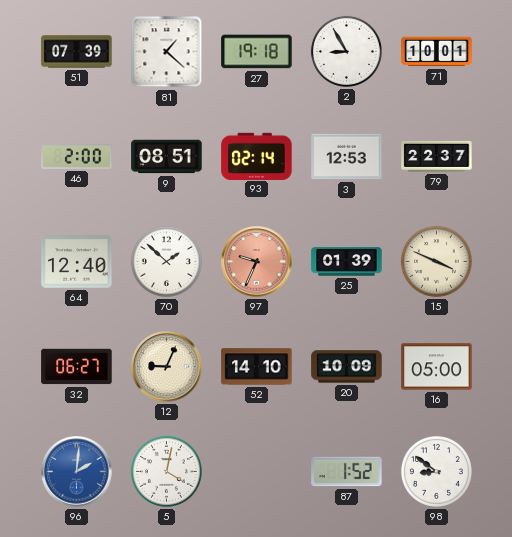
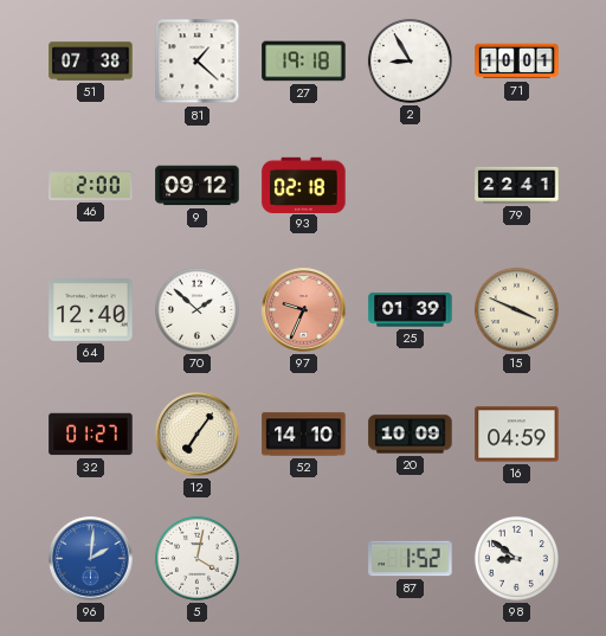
51: 07:39 -> 07:38 (91, 62)
9: 08:51 -> 09:12 (198, 186)
93: 02:14 -> 02:18 (304, 185)
3: 12:53 -> none (347, 157)
79: 22:37 -> 22:41 (517, 185)
32: 06:27 -> 01:27 (91, 435)
12: 9:04 -> 7:06 (198, 435)
16: 05:00 -> 04:59 (517, 435)
